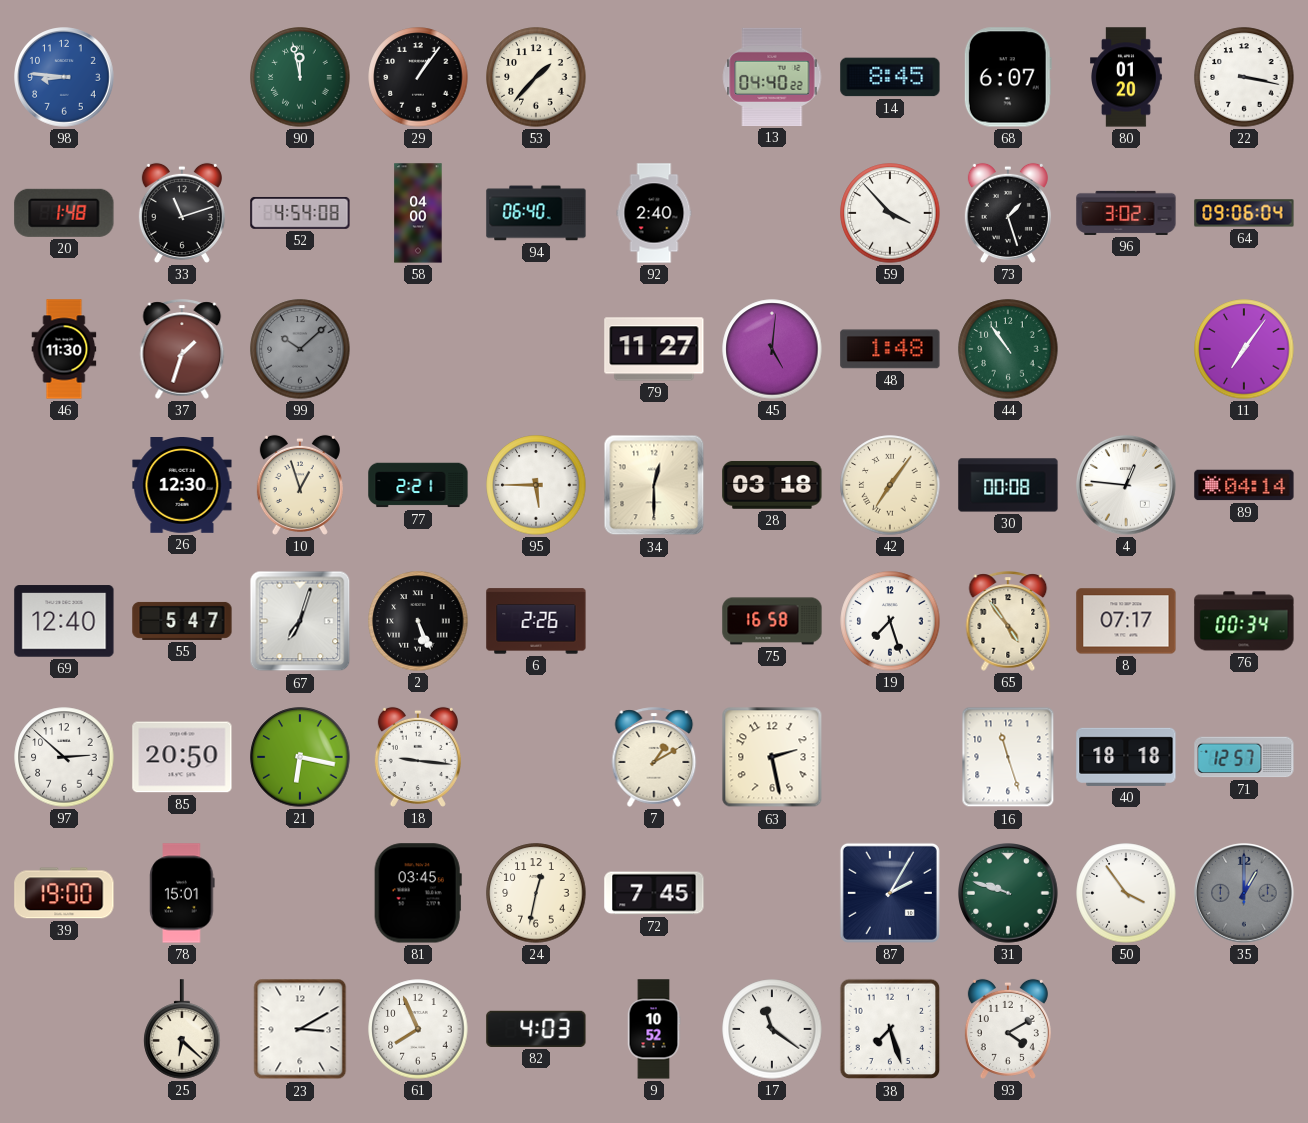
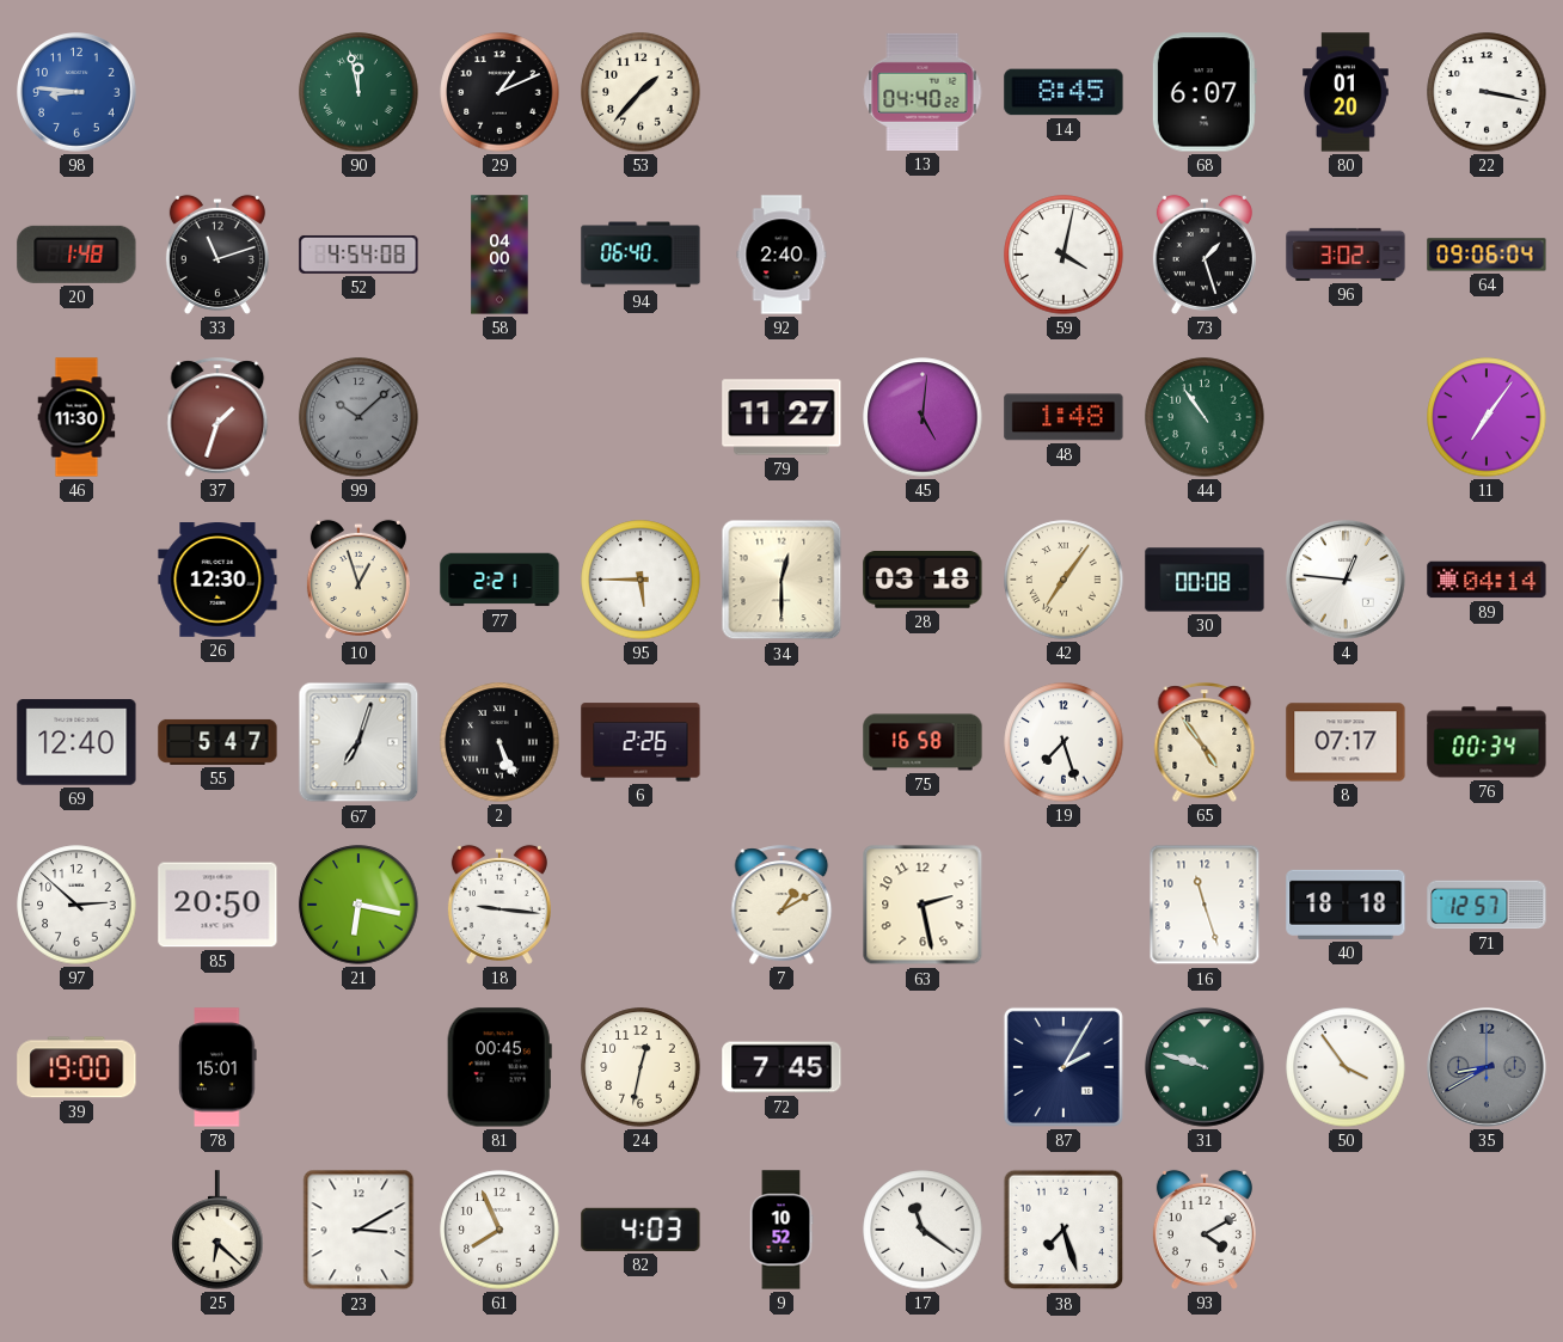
29: 1:06 -> 1:11 (499, 92)
59: 3:53 -> 4:02 (1064, 255)
81: 03:45 -> 00:45 (499, 1067)
35: 1:00 -> 8:40 (1488, 1068)
